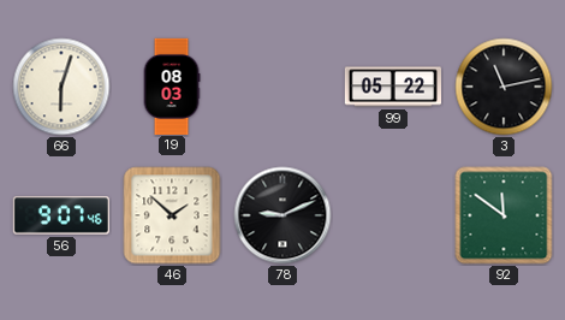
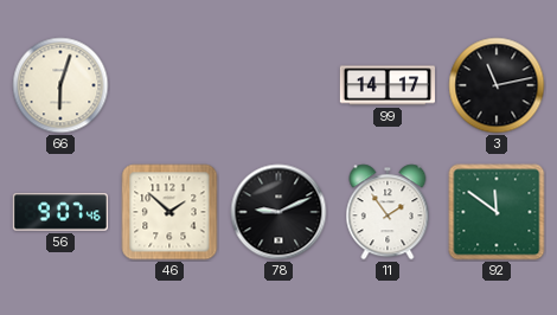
19: 08:03 -> none (172, 85)
99: 05:22 -> 14:17 (386, 85)
11: none -> 1:54 (388, 212)
